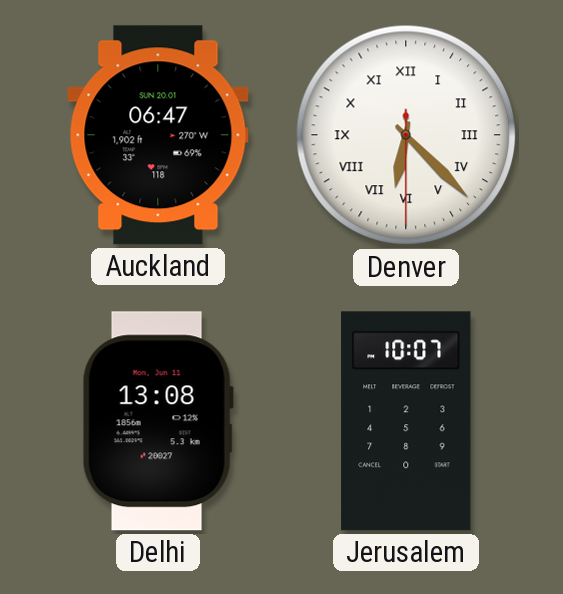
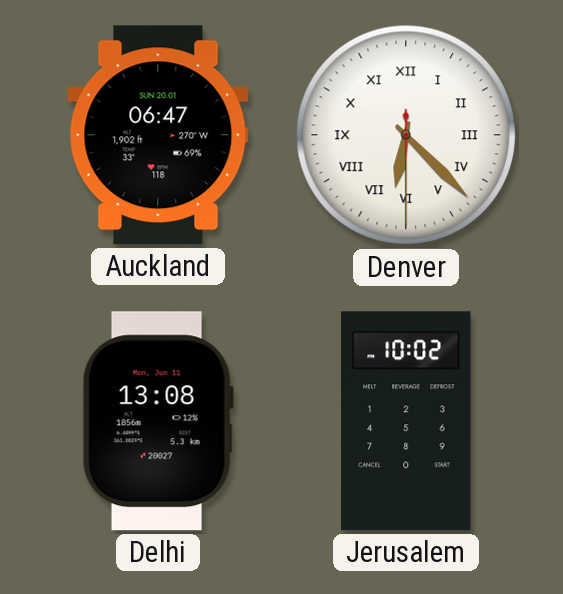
Jerusalem: 10:07 -> 10:02 (406, 421)
